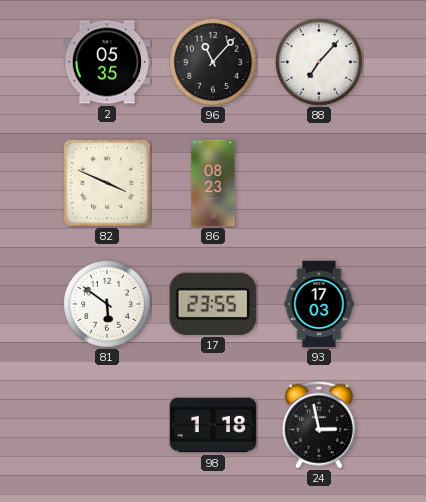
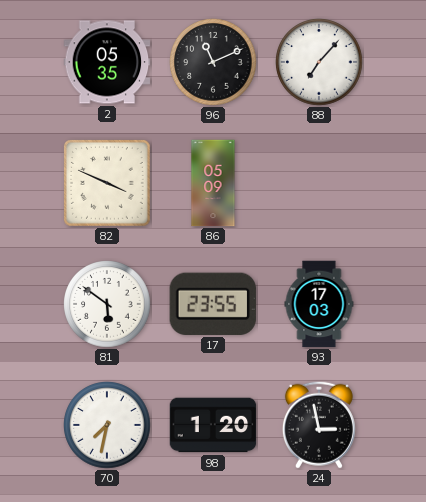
96: 11:07 -> 11:11 (213, 62)
86: 08:23 -> 05:09 (213, 183)
70: none -> 7:32 (107, 425)
98: 1:18 -> 1:20 (213, 425)
